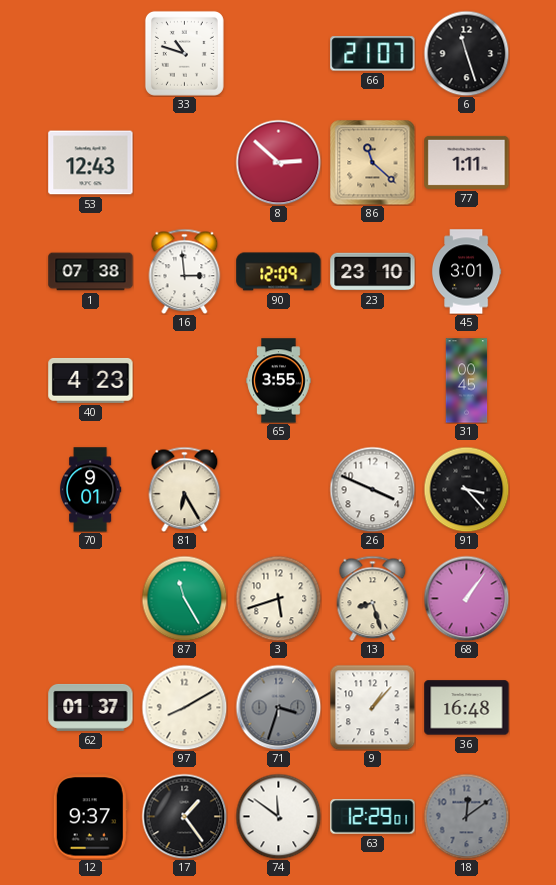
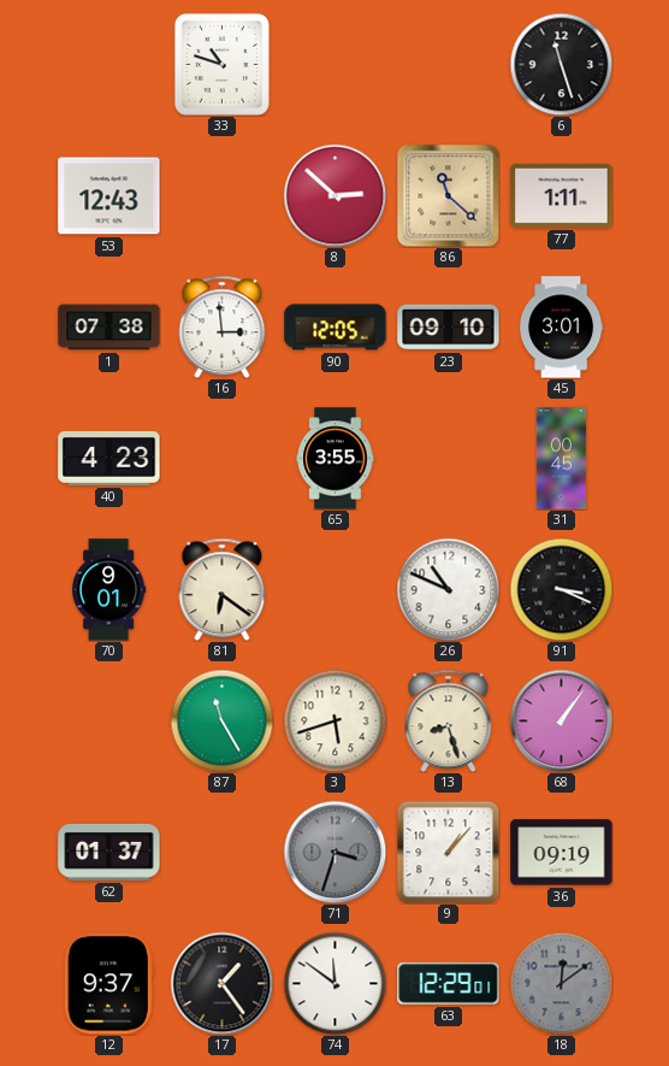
66: 21:07 -> none (373, 54)
90: 12:09 -> 12:05 (336, 328)
23: 23:10 -> 09:10 (449, 328)
81: 6:25 -> 6:21 (223, 589)
26: 3:49 -> 10:49 (448, 589)
91: 3:23 -> 3:19 (561, 589)
97: 8:10 -> none (184, 707)
36: 16:48 -> 09:19 (562, 853)
